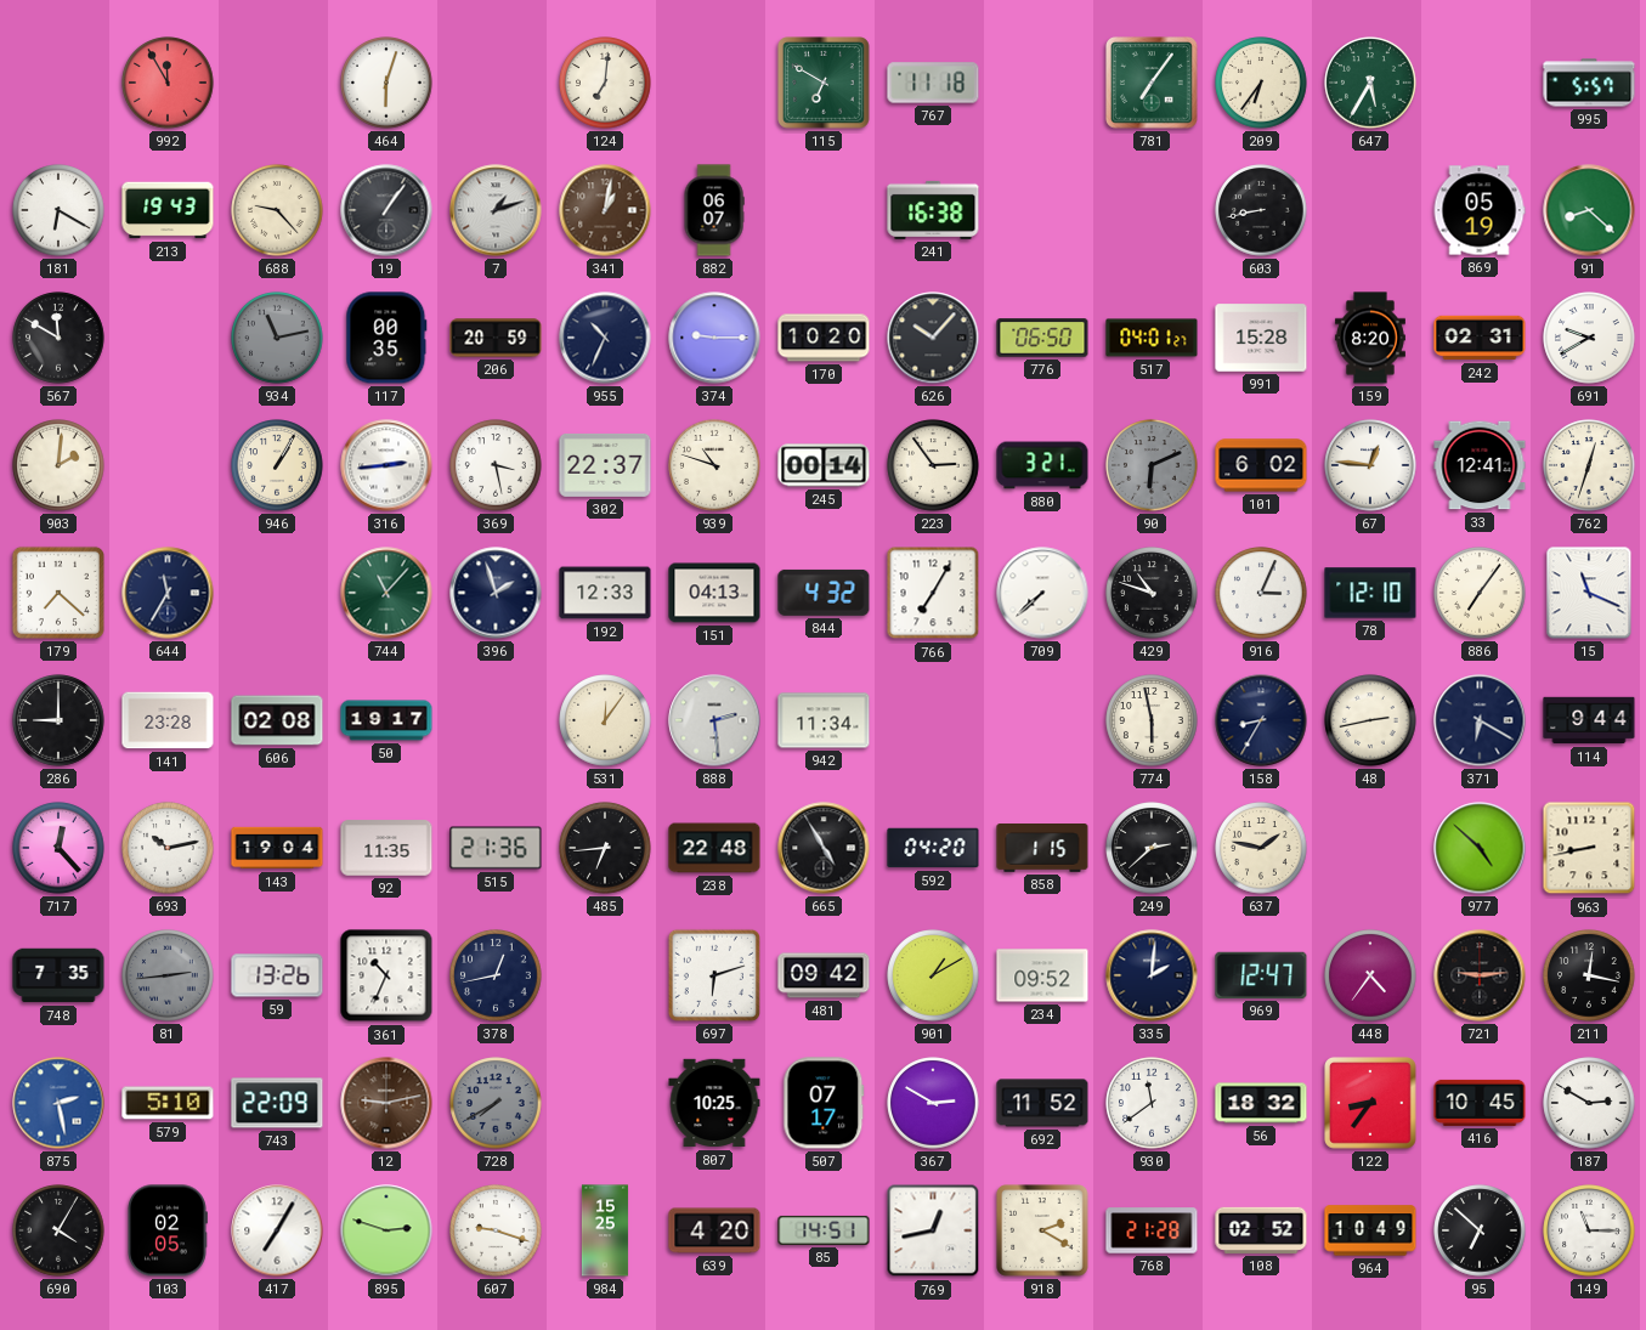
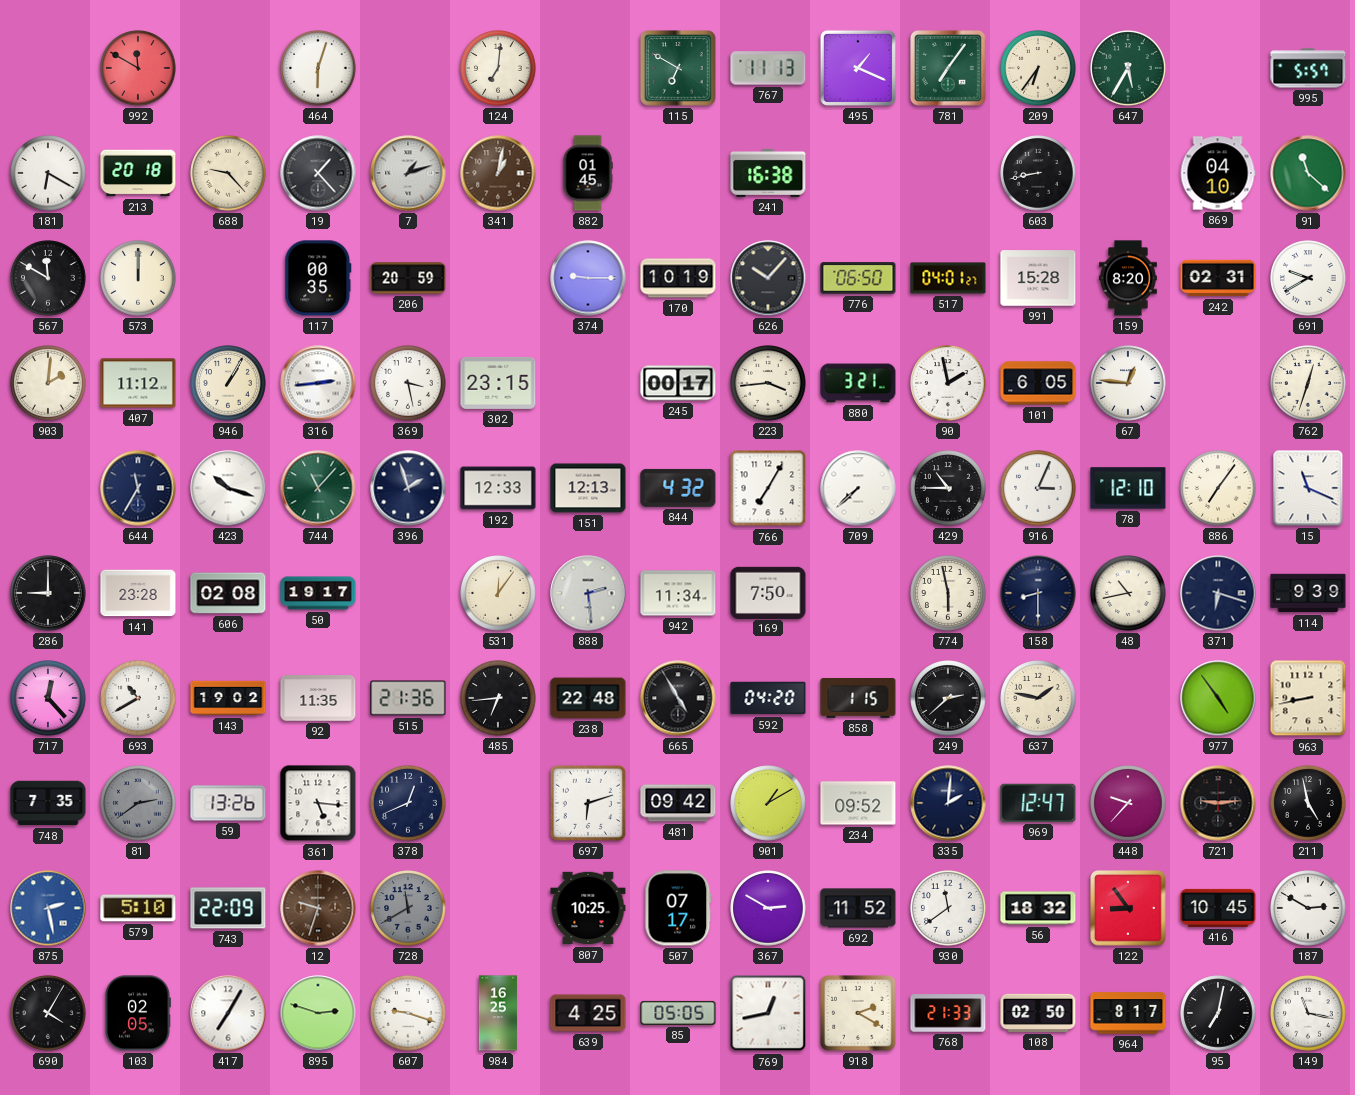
992: 11:55 -> 11:50 (138, 68)
767: 11:18 -> 11:13 (768, 68)
495: none -> 1:19 (858, 68)
213: 19:43 -> 20:18 (138, 173)
19: 1:06 -> 1:23 (318, 173)
882: 06:07 -> 01:45 (588, 173)
869: 05:19 -> 04:10 (1218, 173)
91: 8:22 -> 11:22 (1308, 173)
573: none -> 12:00 (138, 278)
934: 11:13 -> none (277, 338)
955: 10:34 -> none (605, 338)
170: 10:20 -> 10:19 (678, 278)
407: none -> 11:12 (138, 383)
302: 22:37 -> 23:15 (498, 383)
939: 10:48 -> none (714, 465)
245: 00:14 -> 00:17 (678, 383)
223: 2:54 -> 3:44 (768, 383)
90: 6:11 -> 1:58 (948, 383)
90 dial: grey -> white (948, 383)
101: 6:02 -> 6:05 (1038, 383)
33: 12:41 -> none (1480, 465)
179: 7:22 -> none (58, 593)
423: none -> 10:18 (228, 488)
151: 04:13 -> 12:13 (588, 488)
429: 10:48 -> 10:45 (948, 488)
169: none -> 7:50 (768, 592)
158: 8:35 -> 8:30 (1038, 593)
48: 2:43 -> 10:43 (1128, 593)
371: 6:20 -> 6:18 (1218, 593)
114: 9:44 -> 9:39 (1308, 593)
693: 10:13 -> 10:40 (138, 698)
143: 19:04 -> 19:02 (228, 698)
977: 4:52 -> 4:54 (1218, 698)
81: 2:44 -> 2:39 (138, 803)
361: 10:34 -> 5:16 (318, 803)
378: 12:43 -> 12:41 (408, 803)
448: 4:36 -> 9:37 (1128, 803)
211: 12:17 -> 4:58 (1308, 803)
12: 9:13 -> 9:33 (318, 908)
728: 7:40 -> 11:40 (408, 908)
122: 8:36 -> 8:54 (1129, 909)
984: 15:25 -> 16:25 (498, 1013)
639: 4:20 -> 4:25 (588, 1013)
85: 14:51 -> 05:05 (678, 1013)
768: 21:28 -> 21:33 (948, 1013)
108: 02:52 -> 02:50 (1038, 1013)
964: 10:49 -> 8:17 (1128, 1013)
95: 6:52 -> 7:02 (1218, 1013)
149: 11:15 -> 11:17 (1308, 1013)
